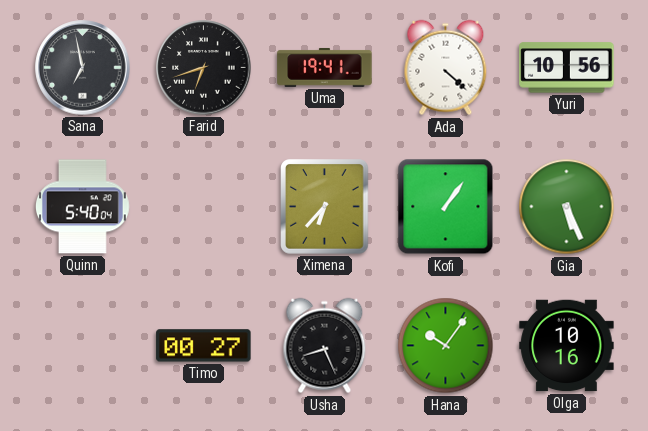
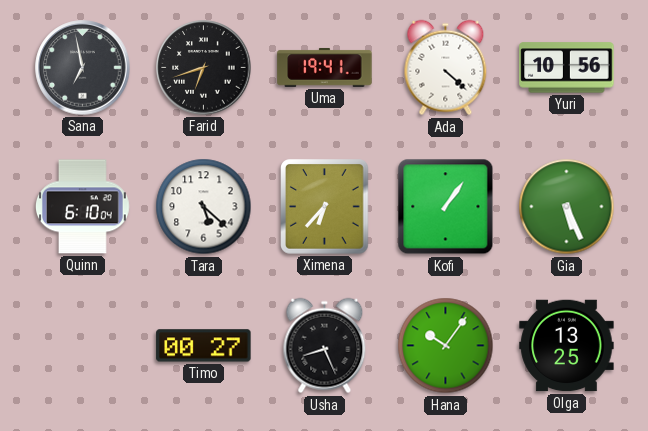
Quinn: 5:40 -> 6:10 (82, 207)
Tara: none -> 5:22 (204, 207)
Olga: 10:16 -> 13:25 (567, 346)
